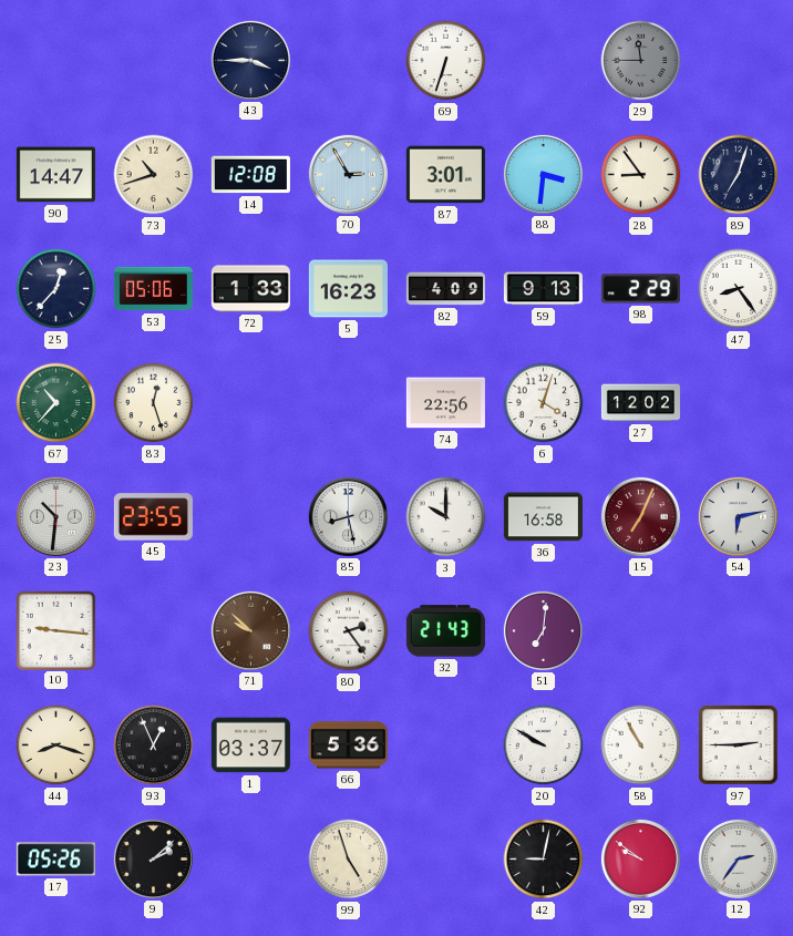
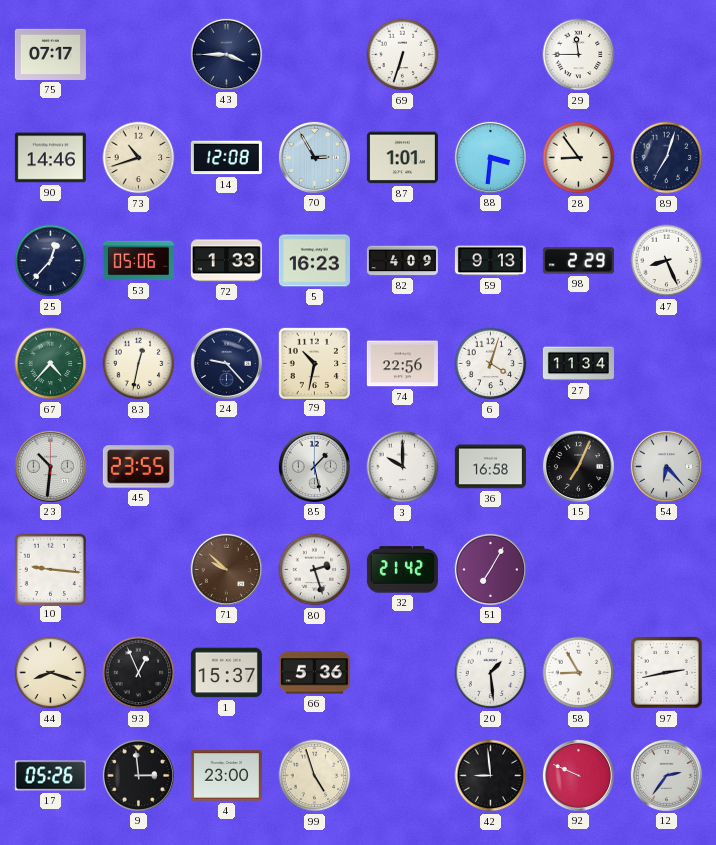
75: none -> 07:17 (50, 54)
29 dial: grey -> white (579, 55)
90: 14:47 -> 14:46 (50, 158)
87: 3:01 -> 1:01 (402, 158)
47: 8:24 -> 8:26 (667, 261)
67: 10:37 -> 4:37 (51, 364)
83: 12:27 -> 12:32 (139, 364)
24: none -> 9:23 (226, 363)
79: none -> 10:32 (314, 363)
27: 12:02 -> 11:34 (578, 364)
85: 8:28 -> 1:28 (314, 466)
15 dial: burgundy -> black (578, 466)
54: 6:13 -> 6:23 (666, 466)
80: 2:24 -> 2:27 (315, 570)
32: 21:43 -> 21:42 (402, 570)
51: 7:01 -> 7:05 (490, 569)
1: 03:37 -> 15:37 (226, 673)
20: 9:50 -> 1:29 (491, 673)
58: 10:55 -> 8:55 (579, 673)
97: 2:45 -> 2:43 (667, 673)
9: 2:08 -> 2:59 (138, 775)
4: none -> 23:00 (226, 776)
42: 9:02 -> 8:59 (491, 776)
92: 9:51 -> 9:49 (578, 775)
